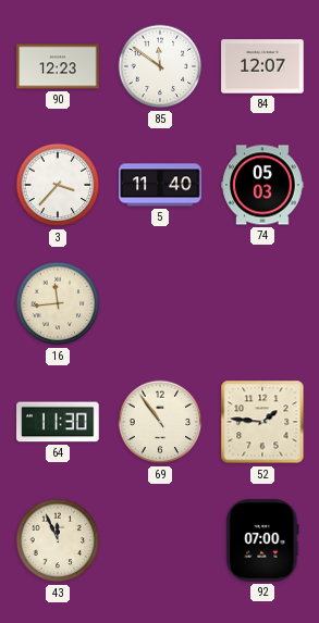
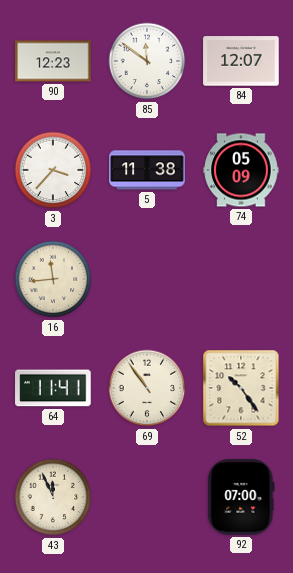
5: 11:40 -> 11:38 (147, 170)
74: 05:03 -> 05:09 (241, 170)
64: 11:30 -> 11:41 (53, 388)
52: 1:46 -> 10:24 (241, 388)
